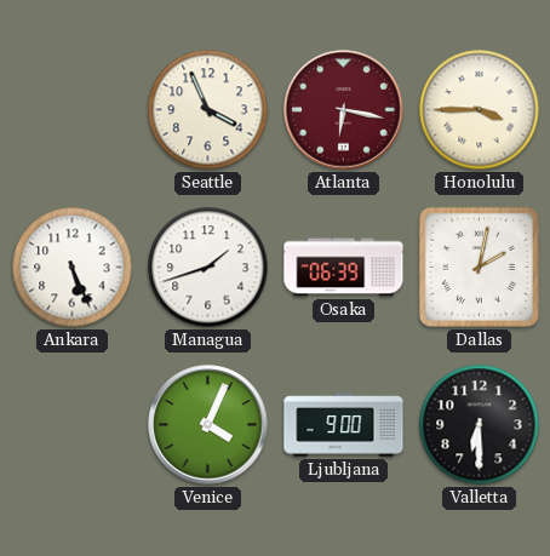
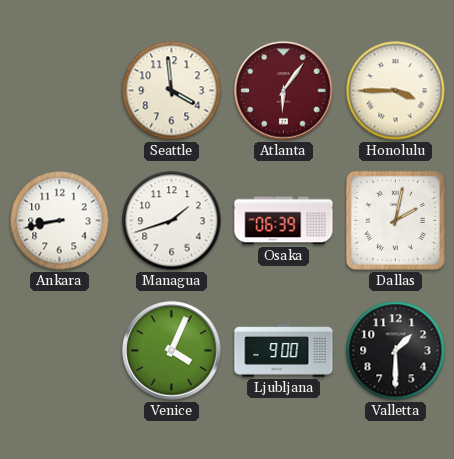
Seattle: 3:56 -> 3:59 (172, 91)
Atlanta: 6:17 -> 6:06 (284, 91)
Ankara: 5:26 -> 8:43 (60, 221)
Valletta: 6:30 -> 1:30 (396, 351)
